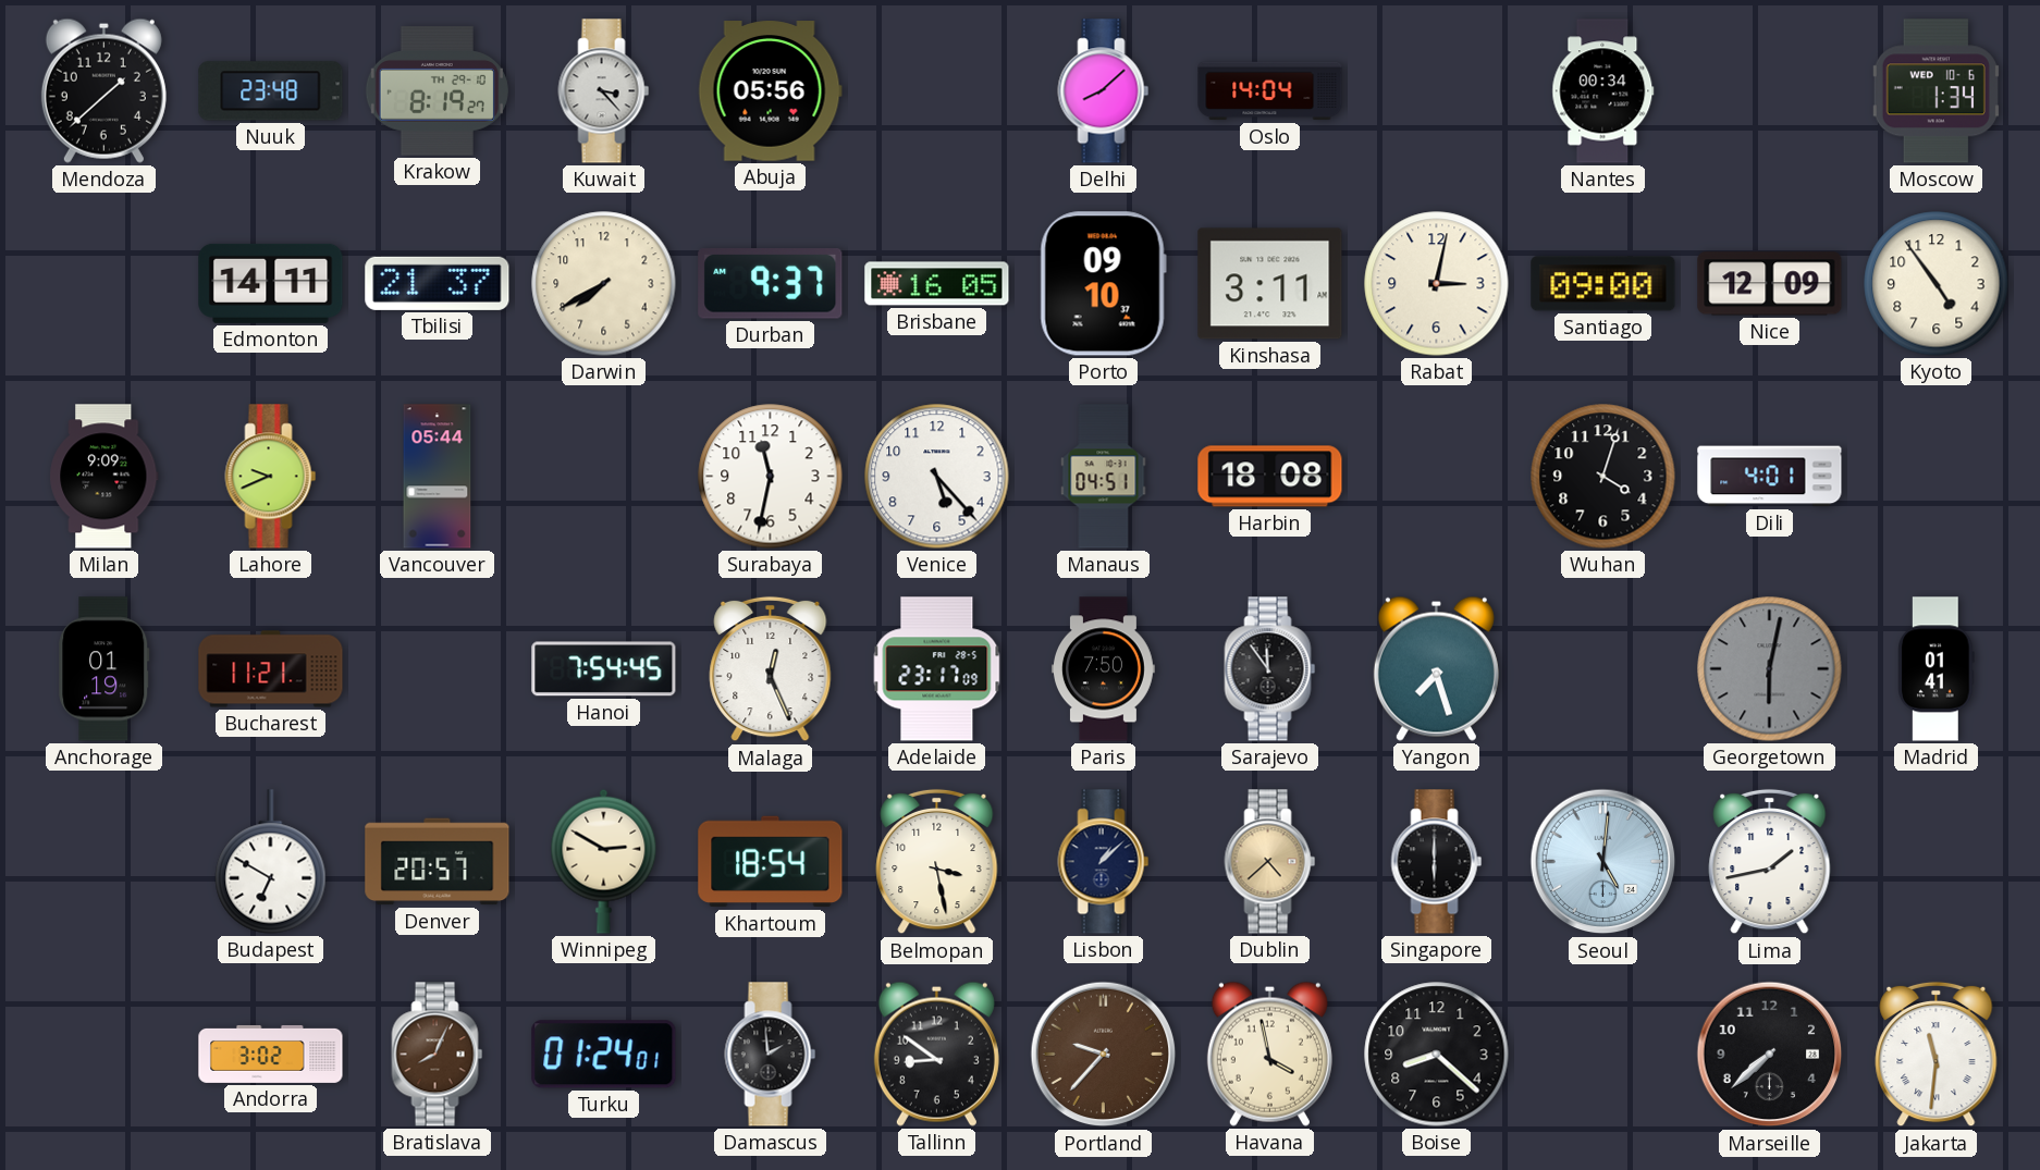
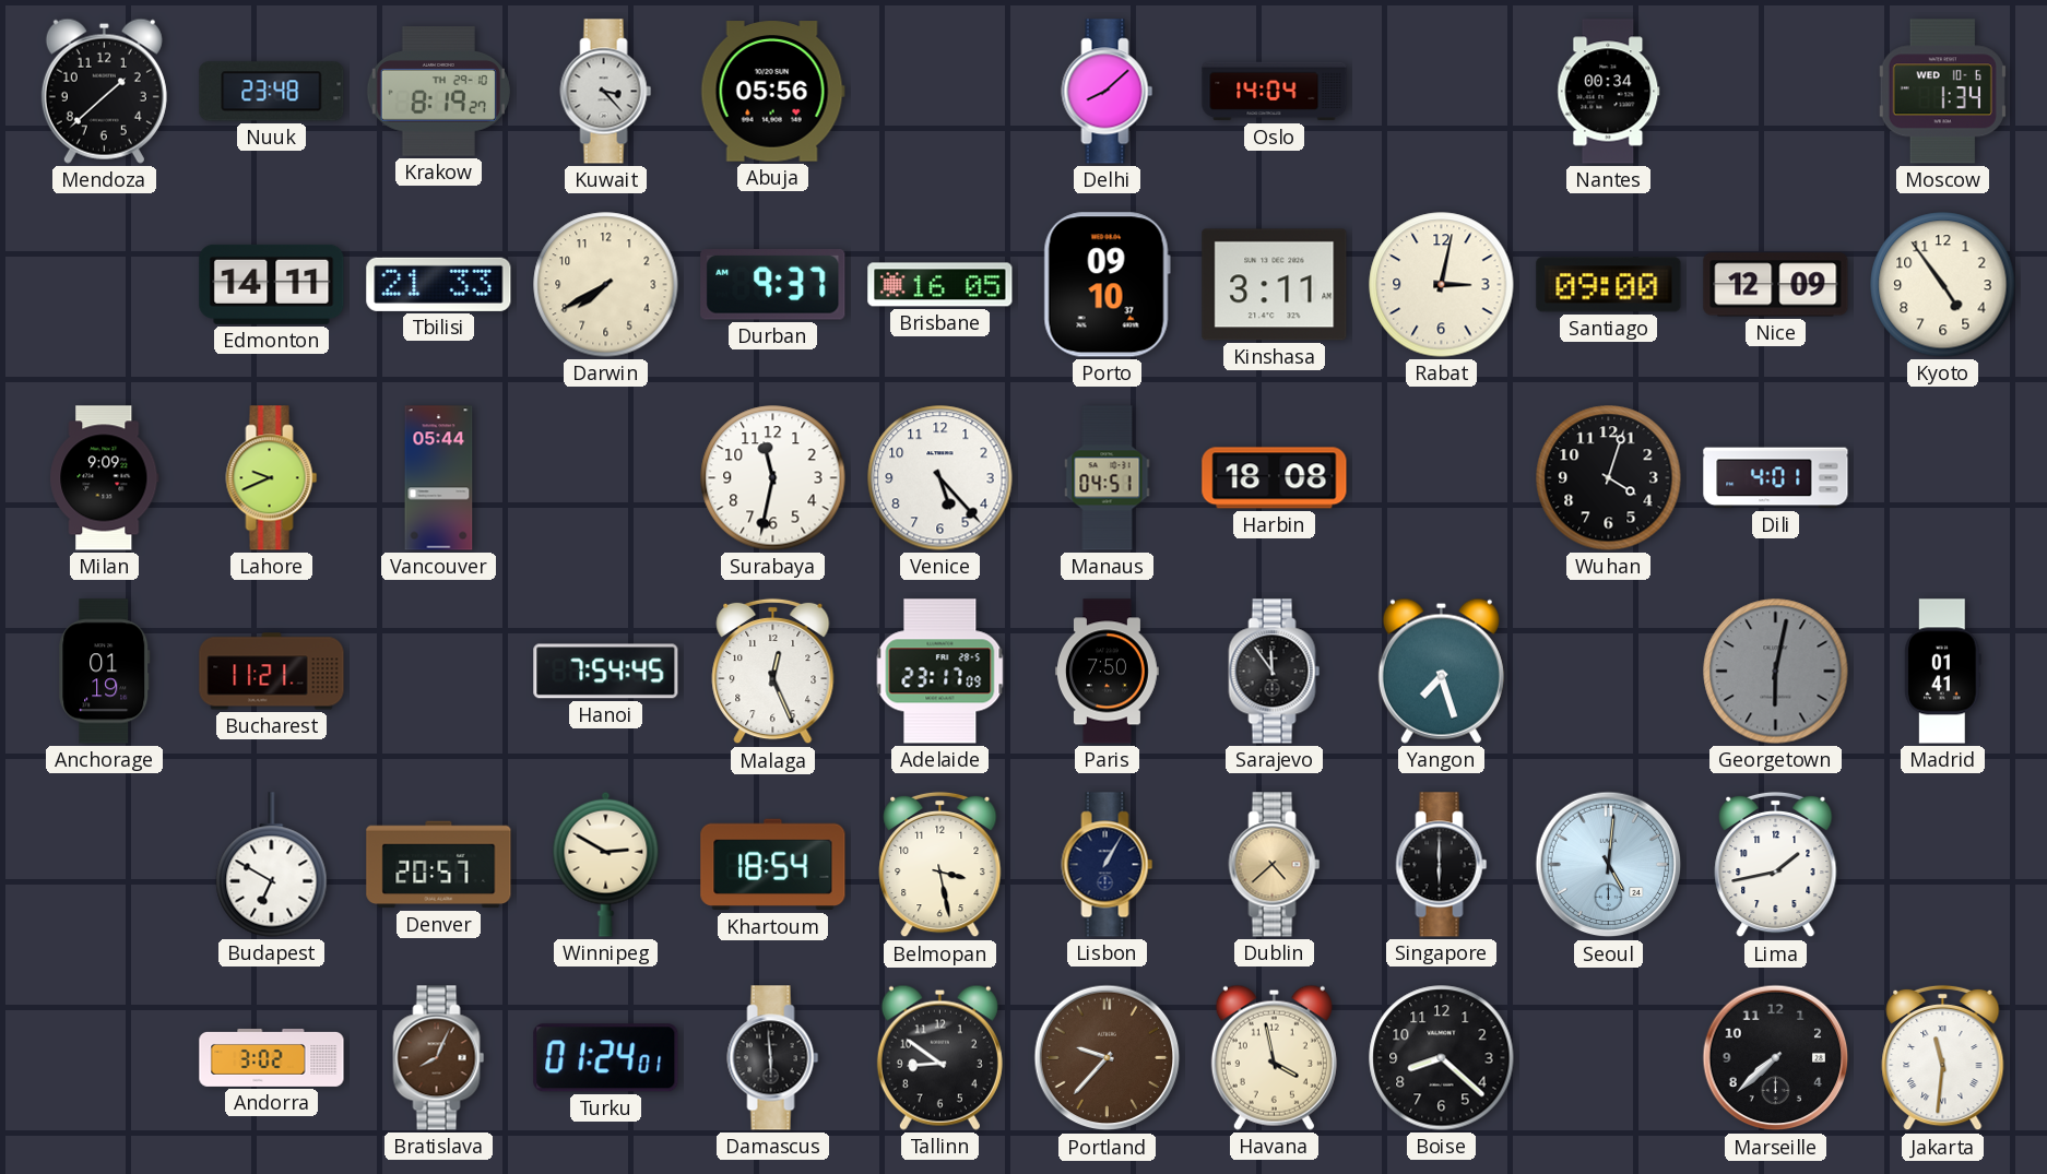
Tbilisi: 21:37 -> 21:33 (439, 284)
Lisbon: 1:08 -> 1:05 (1108, 865)
Damascus: 1:59 -> 5:59 (773, 1058)
